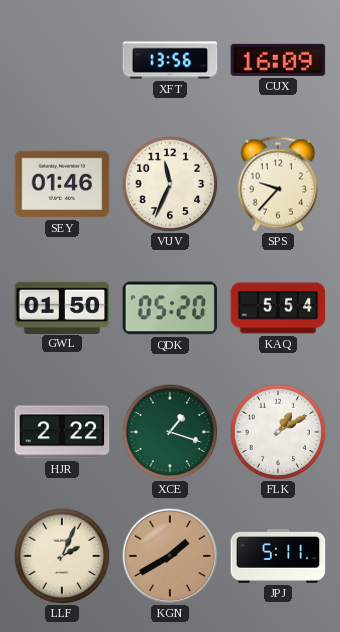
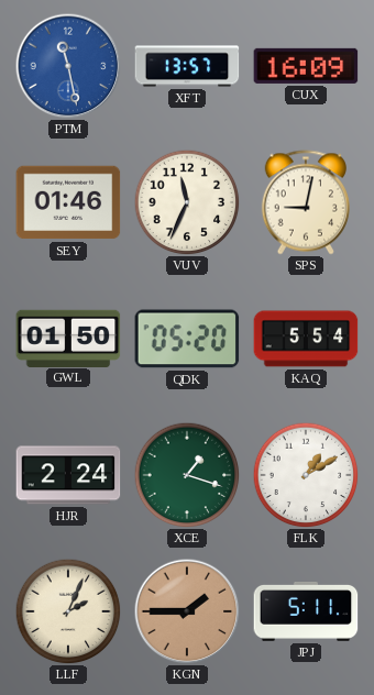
PTM: none -> 11:28 (68, 66)
XFT: 13:56 -> 13:57 (187, 66)
SPS: 9:37 -> 9:02 (306, 202)
HJR: 2:22 -> 2:24 (68, 475)
KGN: 1:40 -> 1:45 (187, 611)
